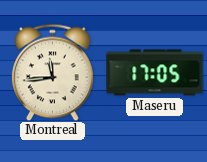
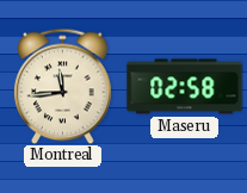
Maseru: 17:05 -> 02:58 (185, 87)
